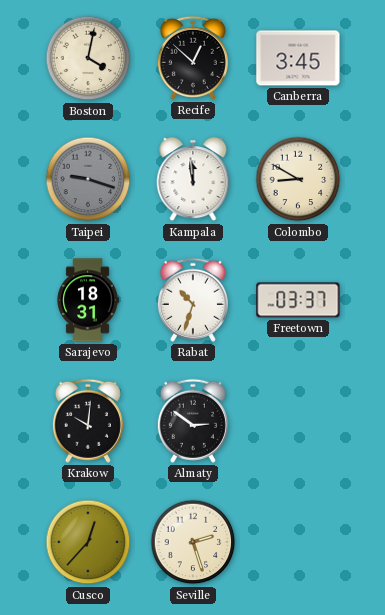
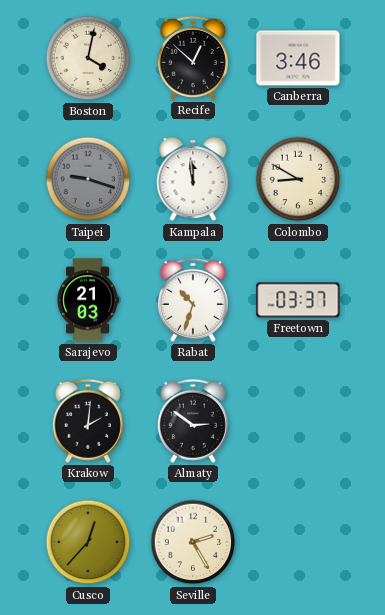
Canberra: 3:45 -> 3:46 (298, 58)
Sarajevo: 18:31 -> 21:03 (88, 300)
Krakow: 10:01 -> 2:01 (88, 421)
Seville: 2:27 -> 2:25 (193, 542)
